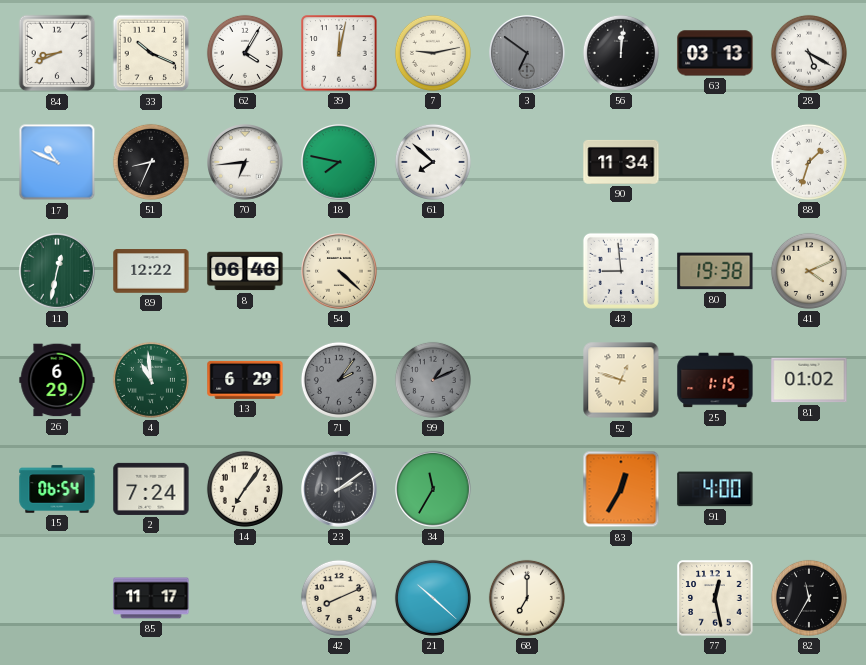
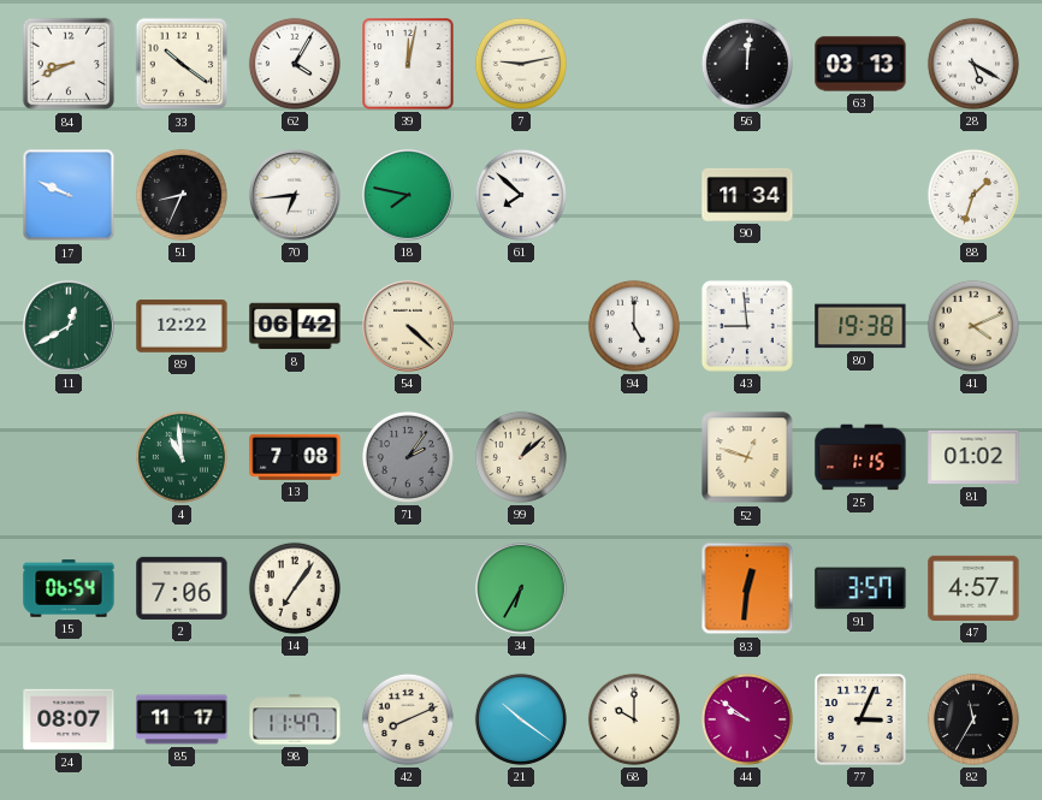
33: 10:19 -> 10:21 (182, 64)
3: 6:51 -> none (527, 53)
17: 10:49 -> 9:49 (69, 195)
11: 12:32 -> 12:40 (69, 326)
8: 06:46 -> 06:42 (295, 326)
94: none -> 5:00 (634, 326)
26: 6:29 -> none (57, 380)
13: 6:29 -> 7:08 (295, 457)
99: 1:11 -> 1:08 (521, 457)
99 dial: grey -> cream (521, 457)
2: 7:24 -> 7:06 (182, 588)
23: 2:09 -> none (339, 489)
34: 11:35 -> 6:35 (521, 588)
83: 12:35 -> 12:31 (747, 588)
91: 4:00 -> 3:57 (860, 588)
47: none -> 4:57 (973, 588)
24: none -> 08:07 (69, 719)
98: none -> 11:47 (295, 719)
21: 10:22 -> 10:21 (521, 719)
68: 7:00 -> 10:00 (634, 719)
44: none -> 9:51 (747, 719)
77: 12:28 -> 3:04 (860, 719)
